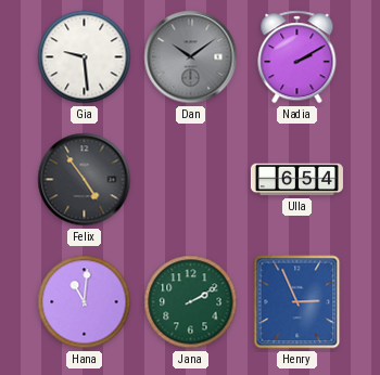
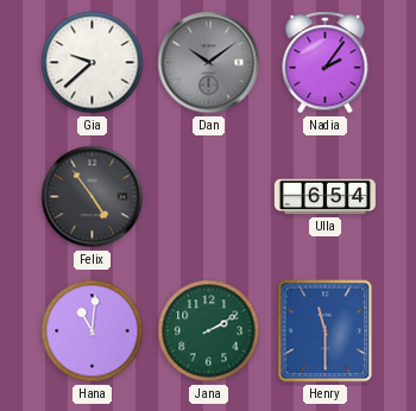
Gia: 9:29 -> 9:38 (93, 63)
Nadia: 2:10 -> 2:06 (326, 63)
Henry: 2:56 -> 11:30 (326, 331)
